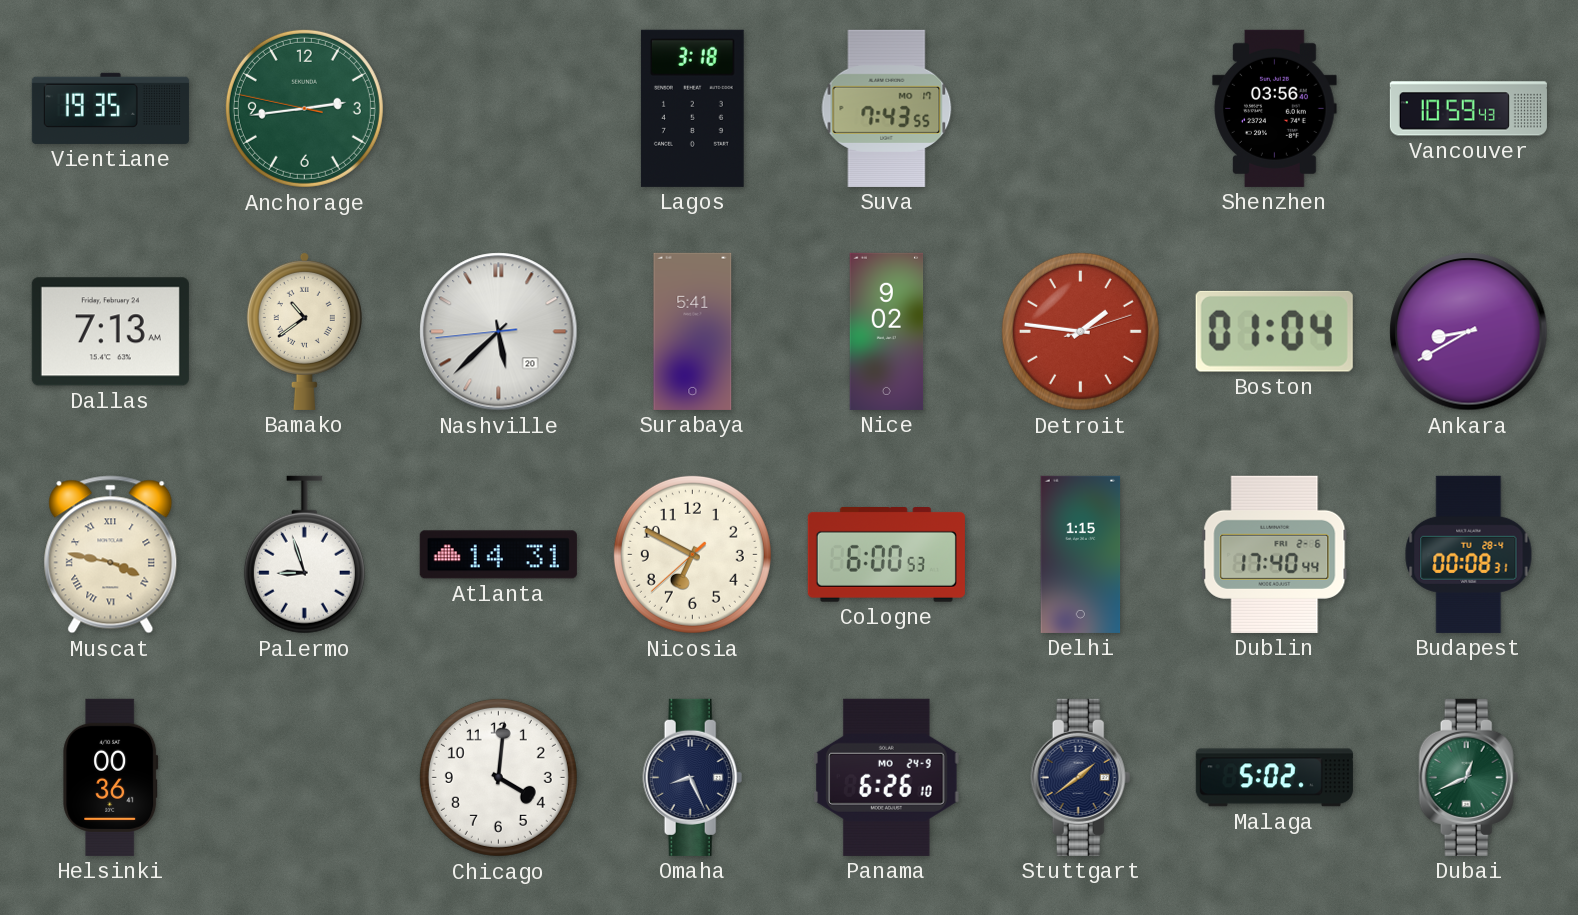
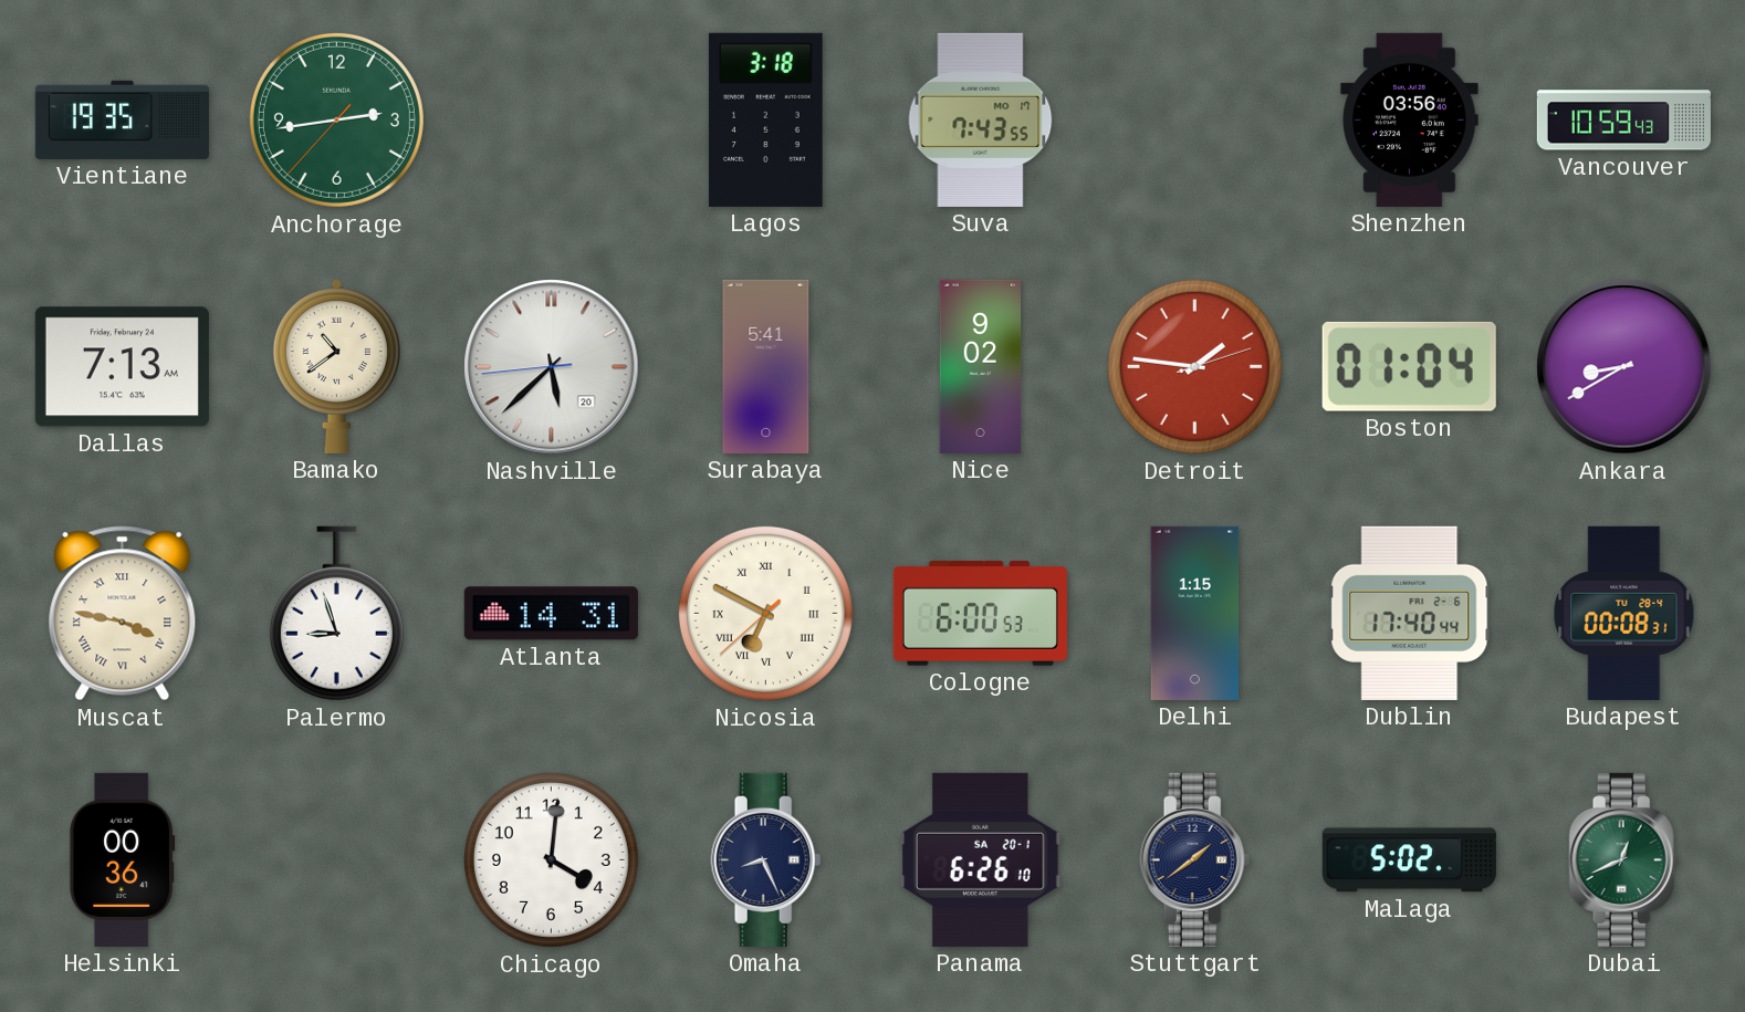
Anchorage: 2:43:47 -> 2:43:37 (336, 119)
Nicosia numerals: Arabic -> Roman (765, 613)
Panama date: MO 24-9 -> SA 20-1 (981, 859)
